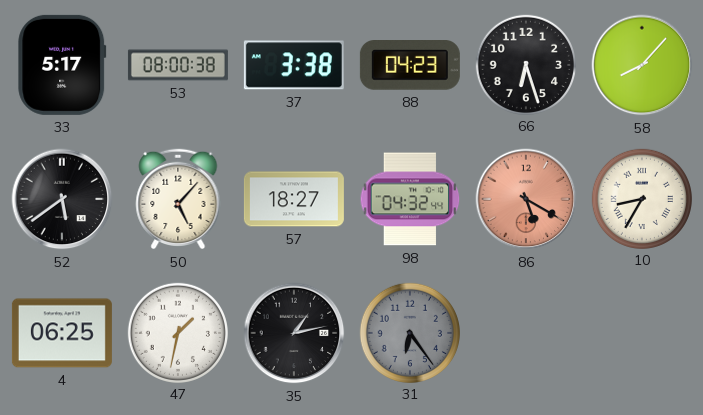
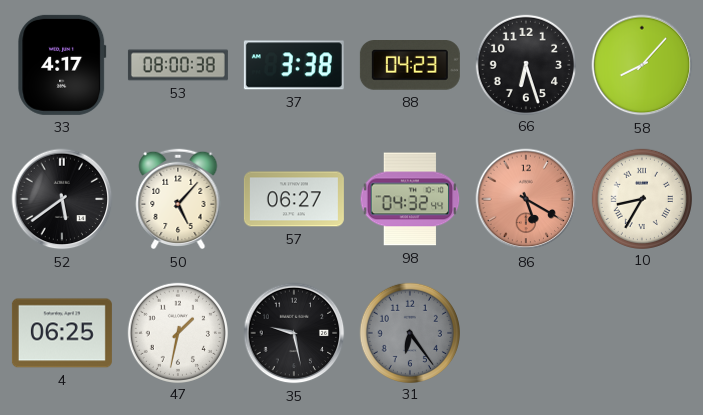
33: 5:17 -> 4:17 (62, 65)
57: 18:27 -> 06:27 (294, 199)
35: 1:13 -> 9:28 (294, 333)
